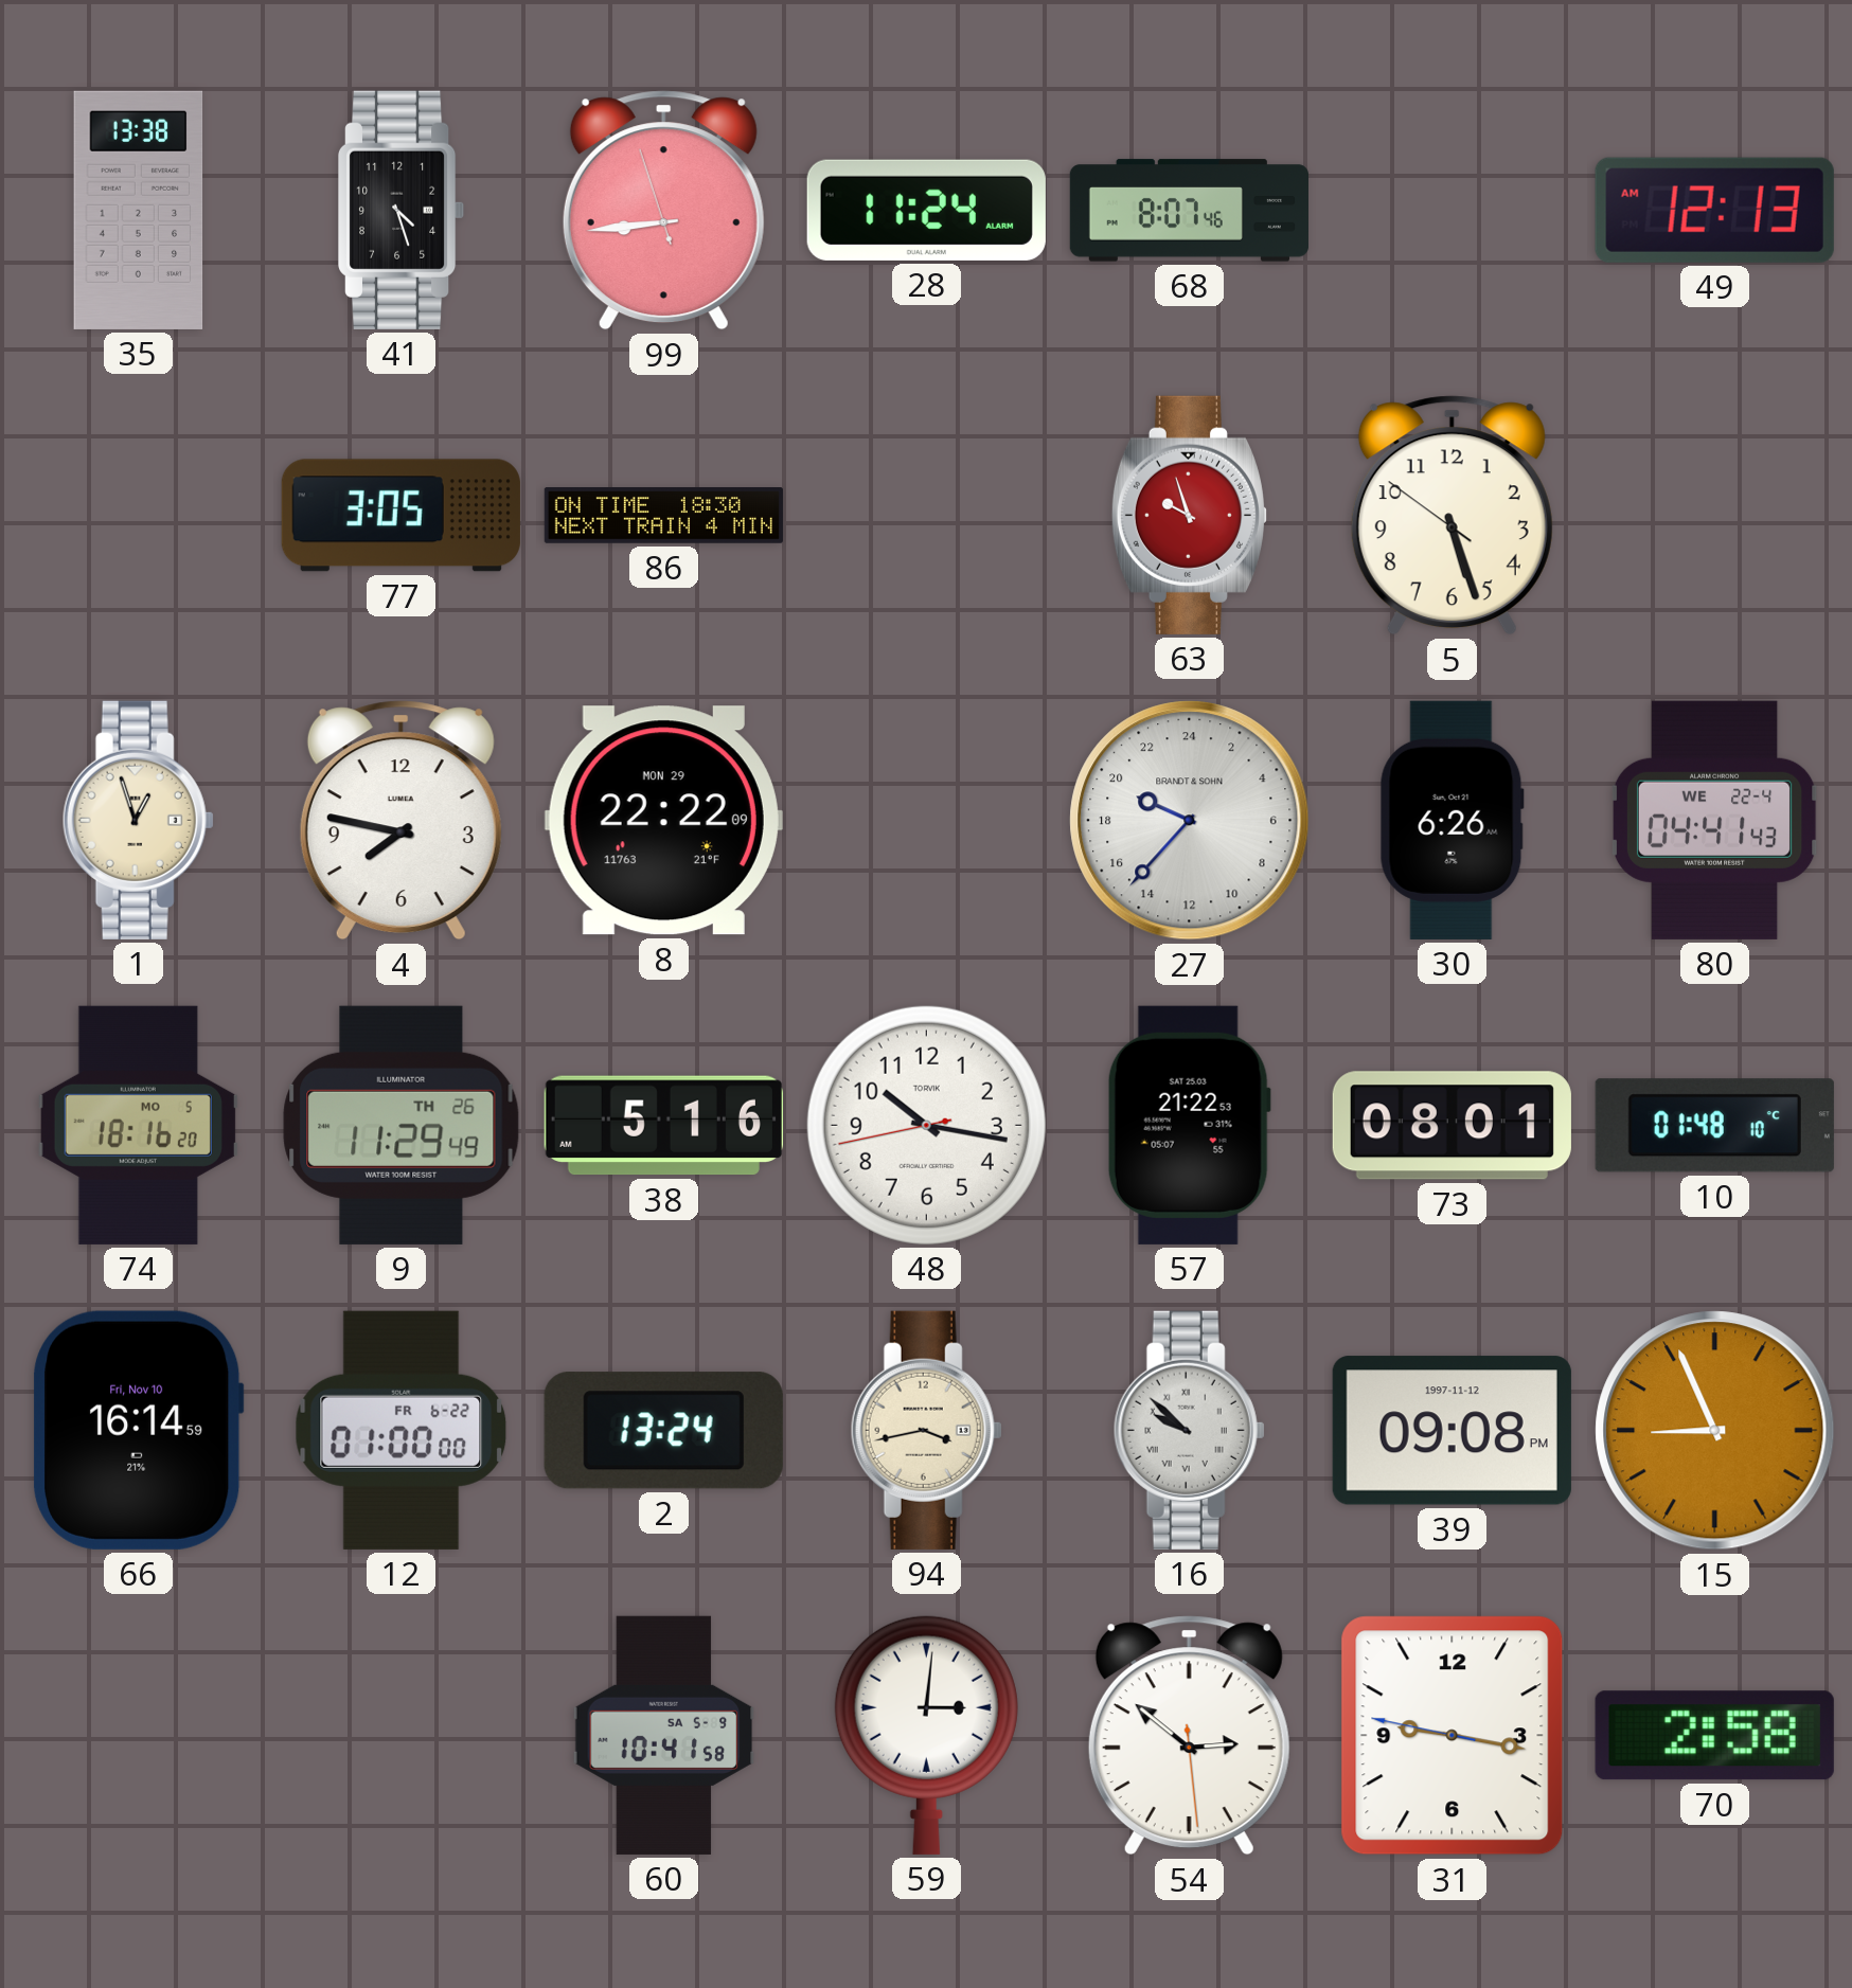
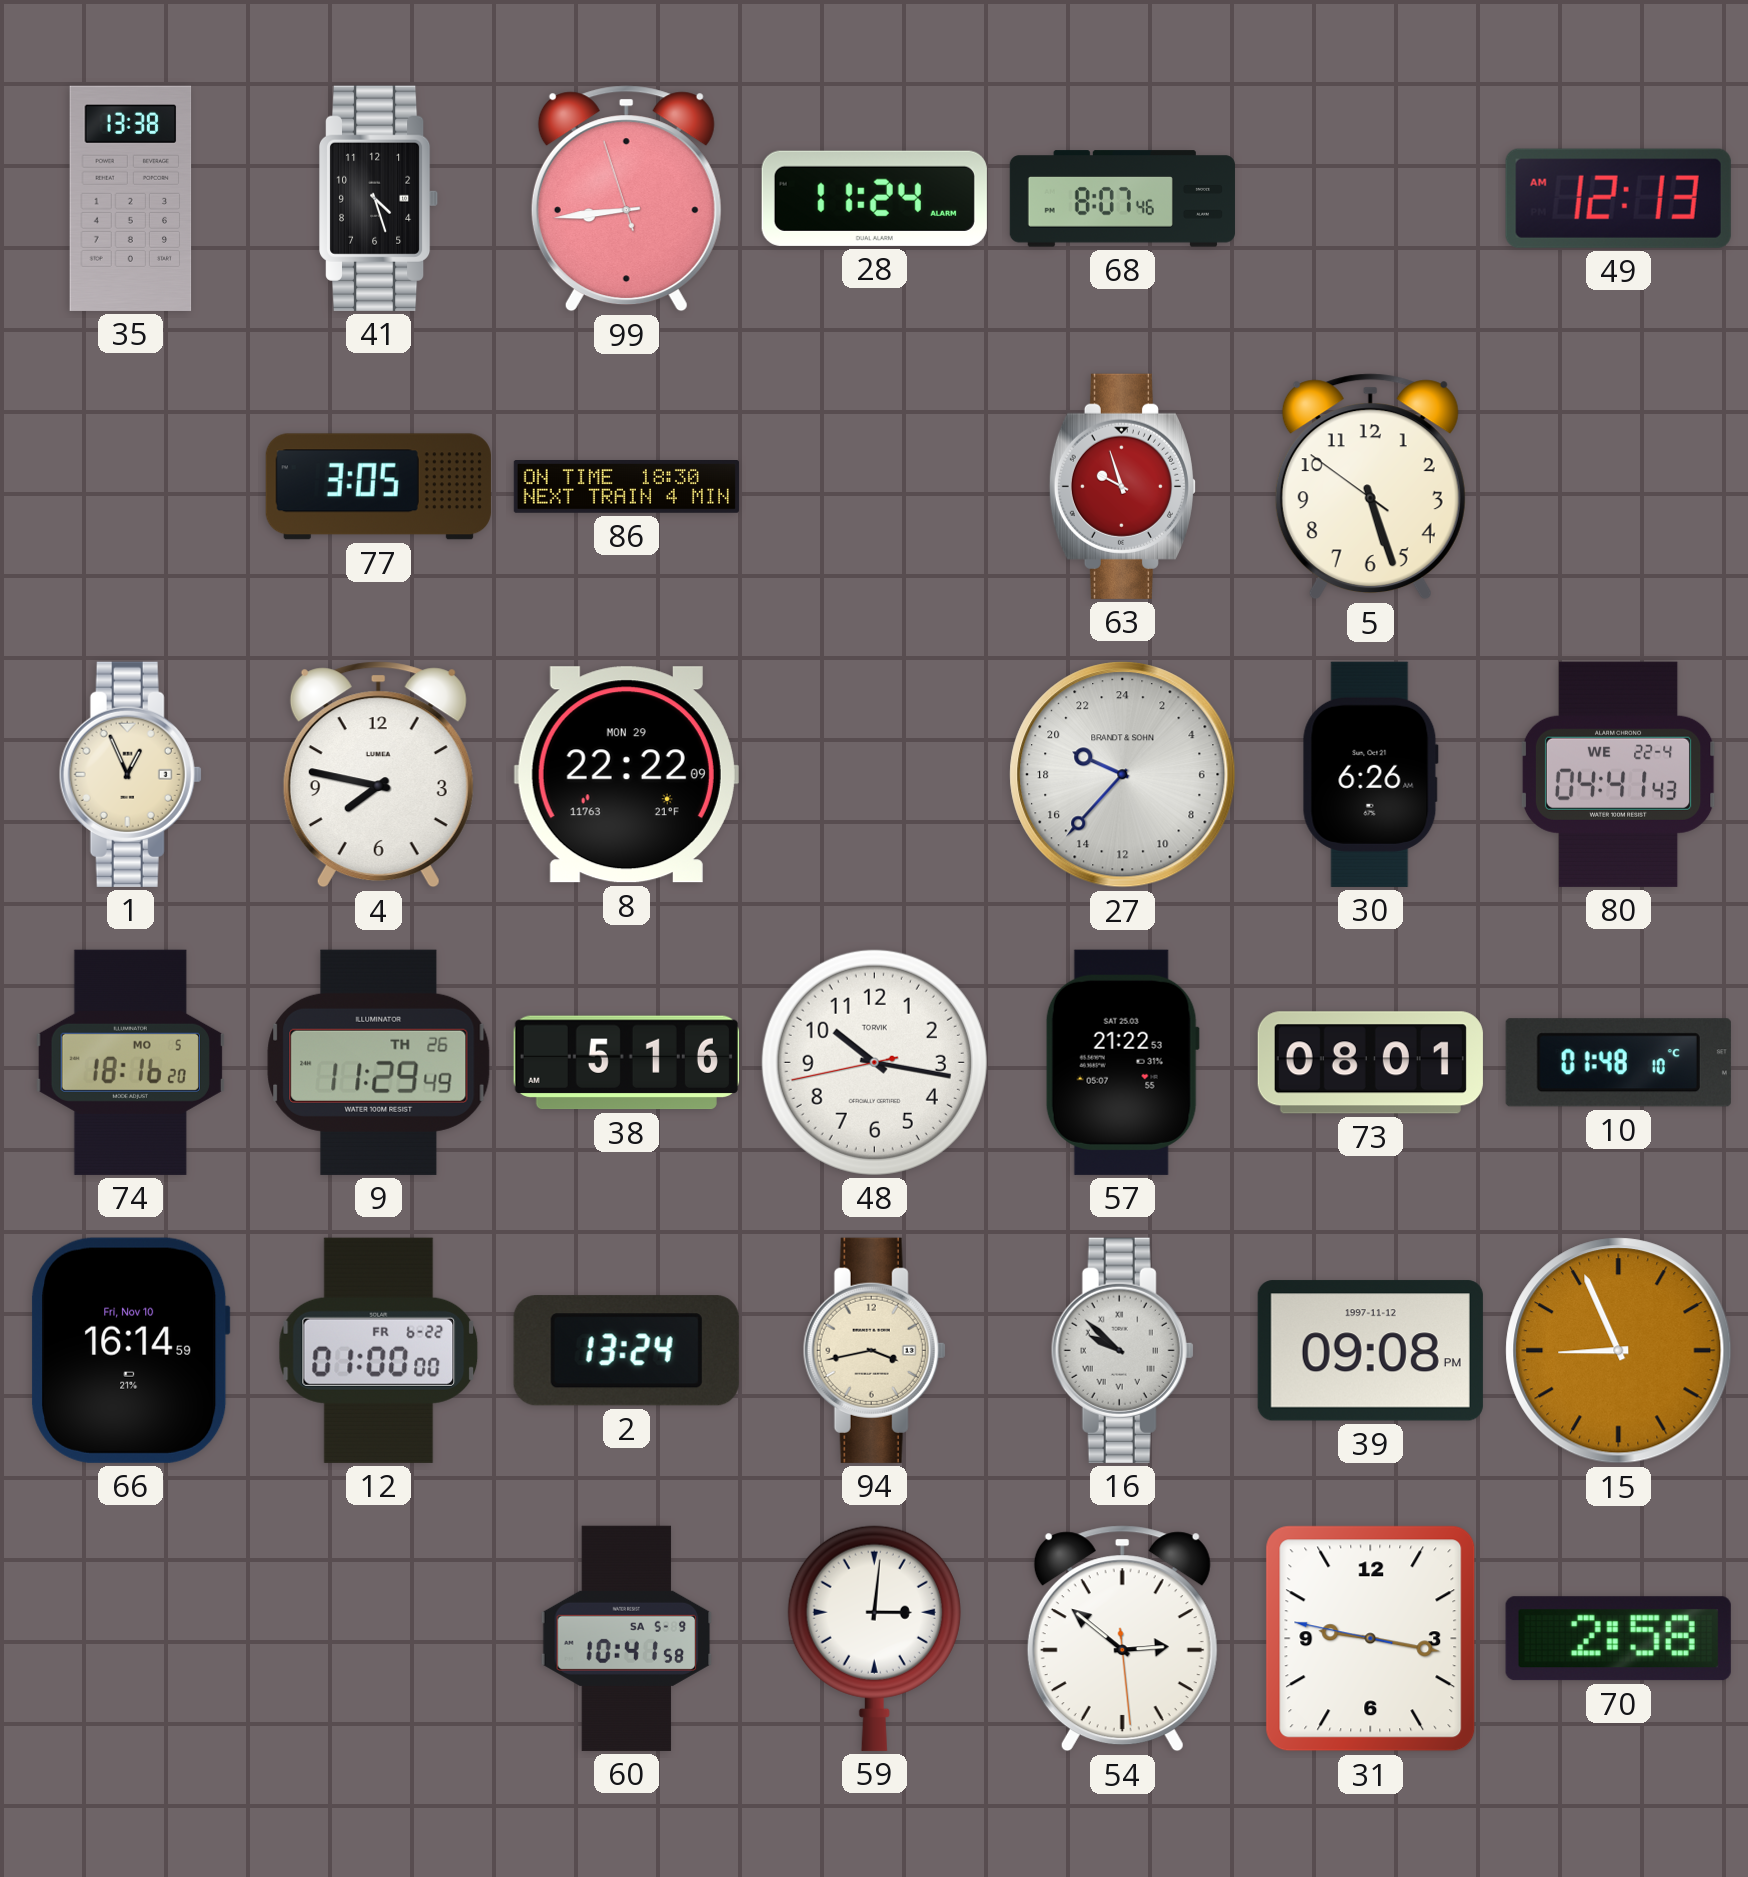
1: 12:57 -> 12:56 (130, 774)
